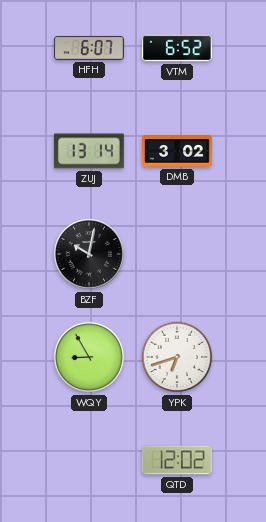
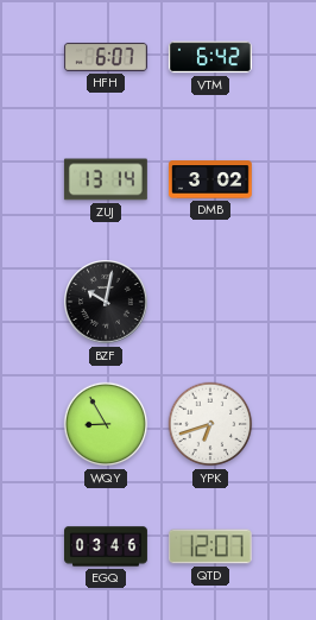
VTM: 6:52 -> 6:42 (210, 57)
EGQ: none -> 03:46 (107, 546)
QTD: 12:02 -> 12:07 (210, 546)
